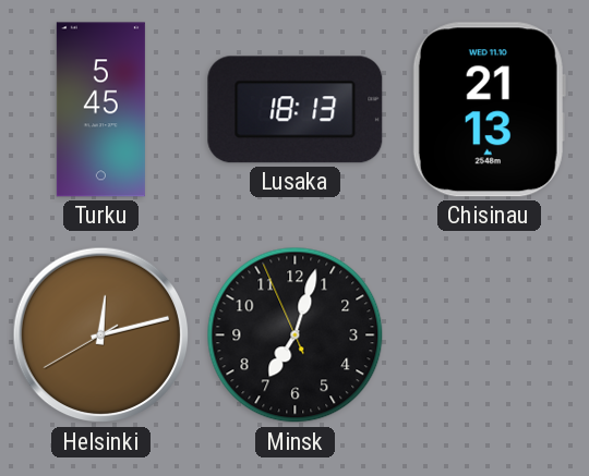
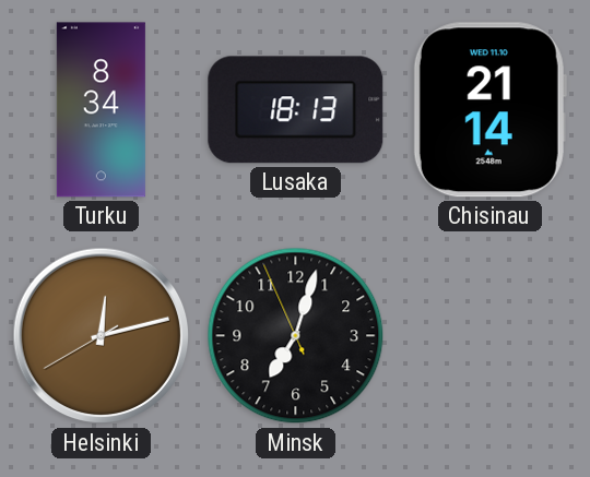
Turku: 5:45 -> 8:34 (101, 110)
Chisinau: 21:13 -> 21:14 (489, 110)
